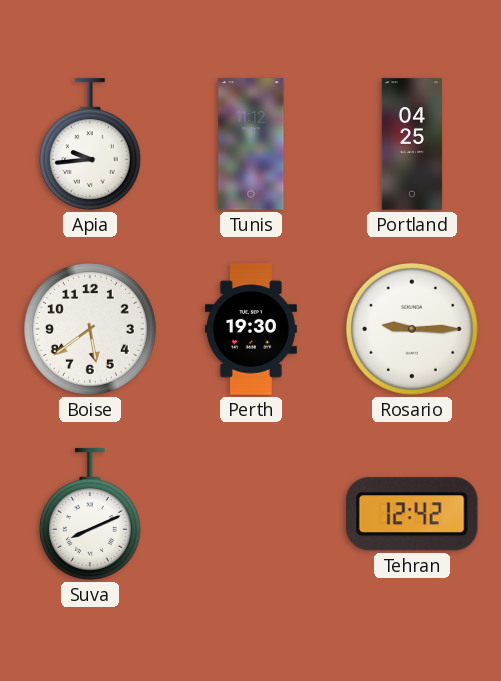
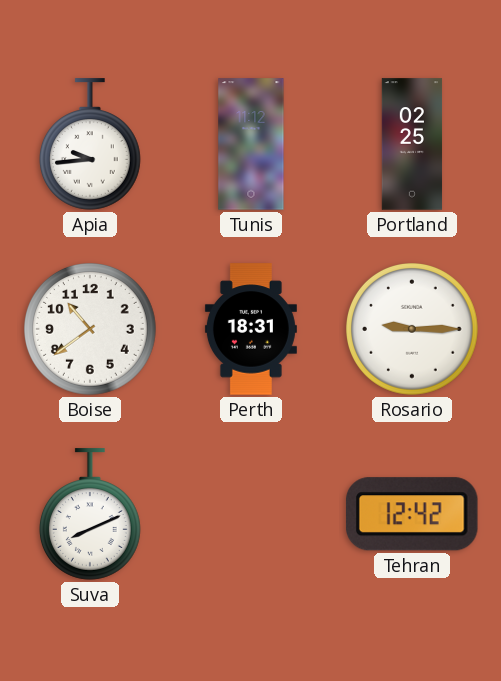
Portland: 04:25 -> 02:25 (412, 144)
Boise: 5:39 -> 10:39 (91, 330)
Perth: 19:30 -> 18:31 (251, 329)
